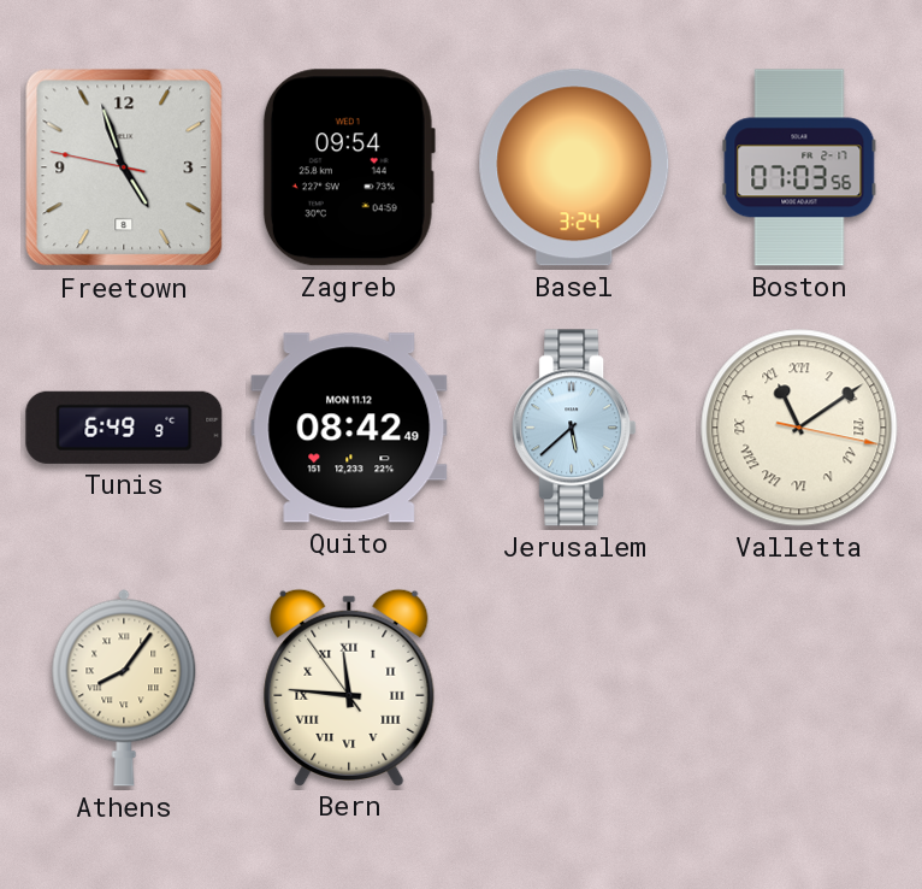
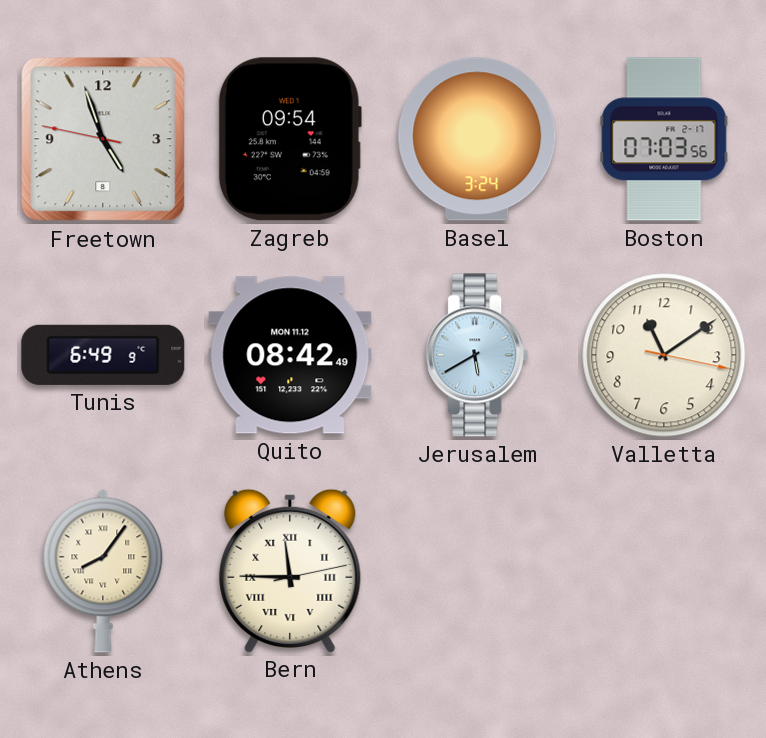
Jerusalem: 5:38 -> 5:40 (477, 355)
Valletta numerals: Roman -> Arabic (664, 355)
Bern: 11:45:54 -> 11:45:13 (290, 570)
